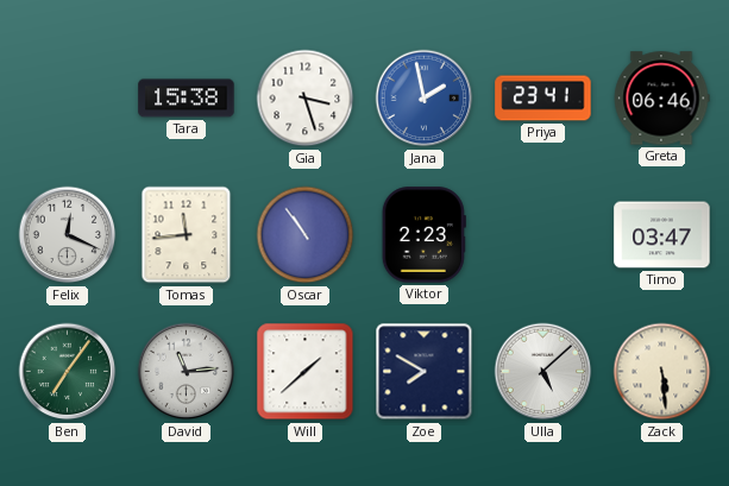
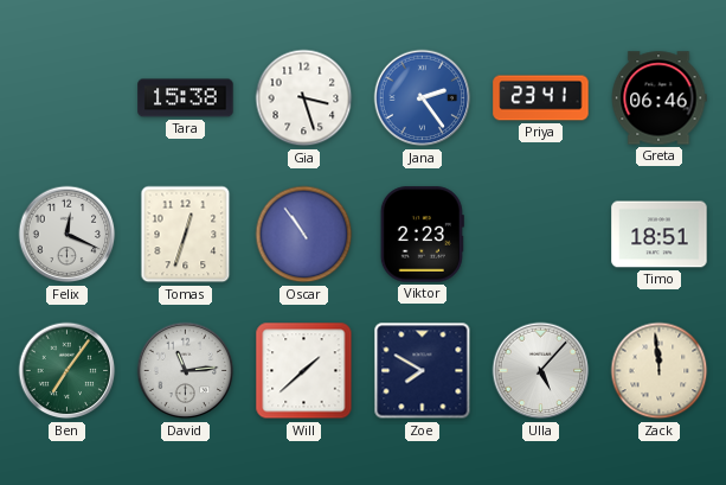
Jana: 1:58 -> 2:24 (423, 98)
Tomas: 11:44 -> 12:33 (186, 235)
Timo: 03:47 -> 18:51 (660, 235)
Ulla: 5:08 -> 5:07 (541, 371)
Zack: 5:29 -> 11:59 (660, 371)
